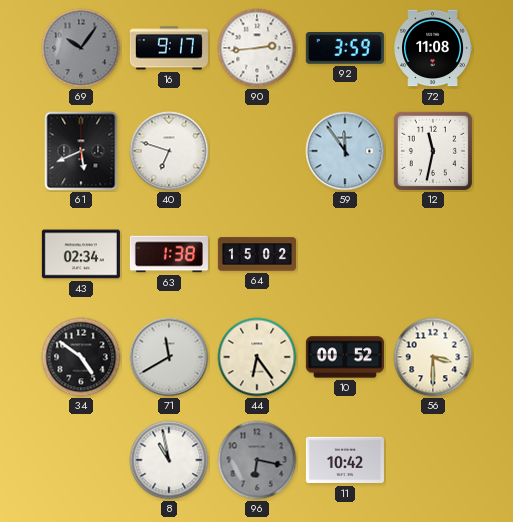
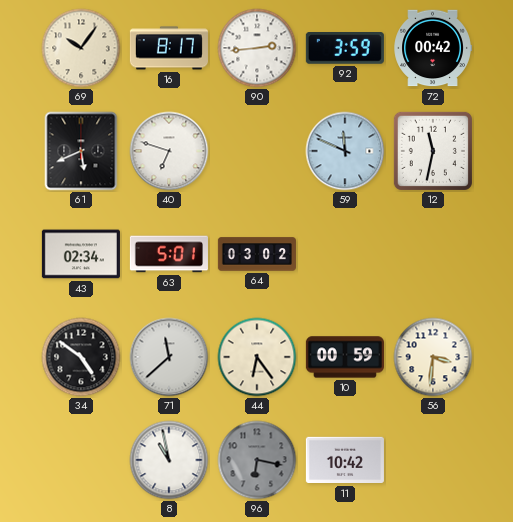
69 dial: grey -> cream (81, 48)
16: 9:17 -> 8:17 (169, 48)
72: 11:08 -> 00:42 (433, 48)
59: 11:54 -> 11:49 (345, 151)
63: 1:38 -> 5:01 (169, 254)
64: 15:02 -> 03:02 (257, 254)
71: 11:40 -> 11:38 (169, 357)
10: 00:52 -> 00:59 (345, 357)
56: 3:30 -> 3:31 (433, 357)
